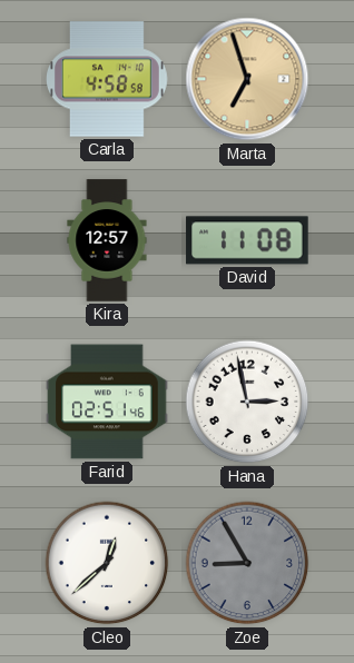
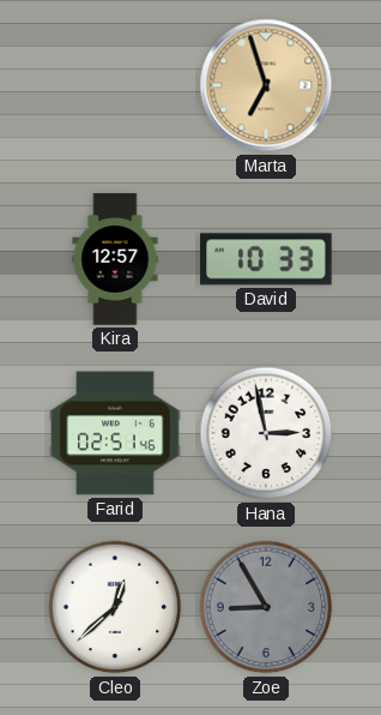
Carla: 4:58 -> none (108, 79)
David: 11:08 -> 10:33 (266, 259)
